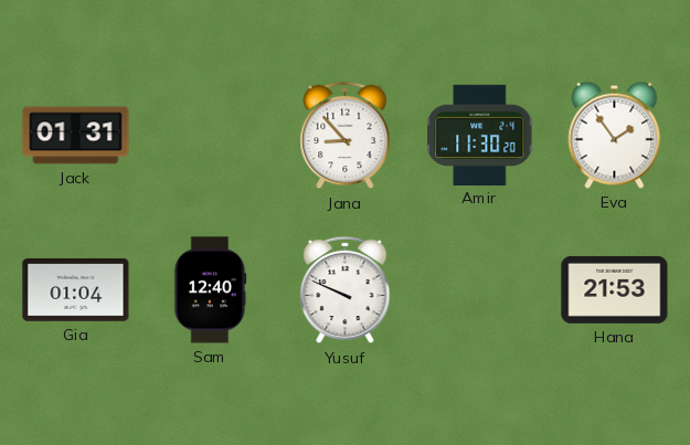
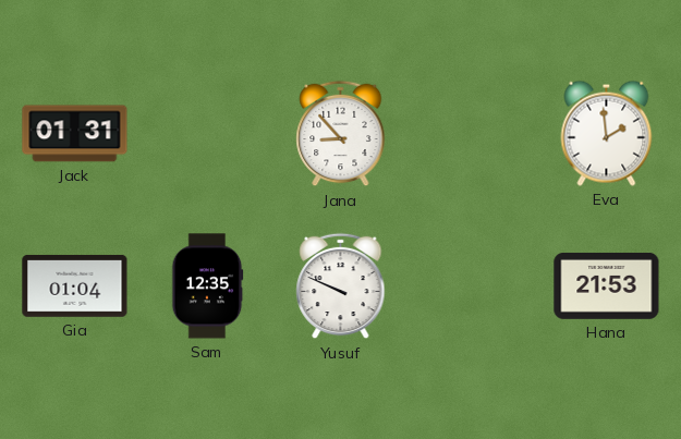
Amir: 11:30 -> none (480, 135)
Eva: 1:54 -> 1:59 (607, 133)
Sam: 12:40 -> 12:35 (208, 286)
